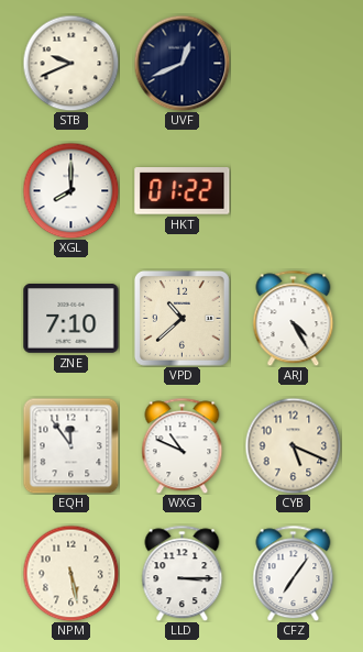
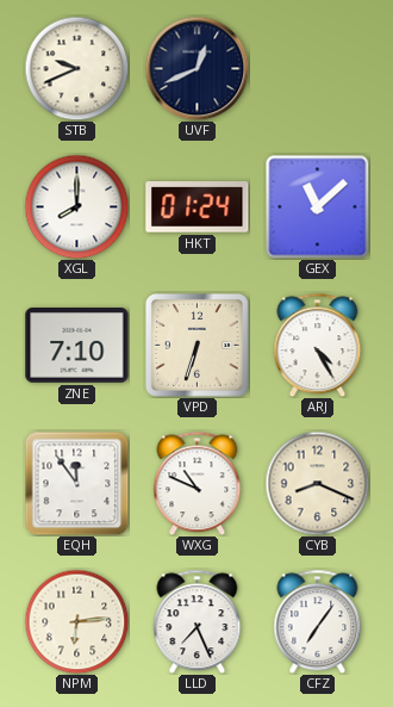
HKT: 01:22 -> 01:24 (198, 207)
GEX: none -> 11:08 (317, 206)
VPD: 10:38 -> 6:33 (196, 345)
CYB: 5:19 -> 8:19 (317, 483)
NPM: 5:28 -> 6:14 (76, 621)
LLD: 3:15 -> 7:26 (198, 621)
